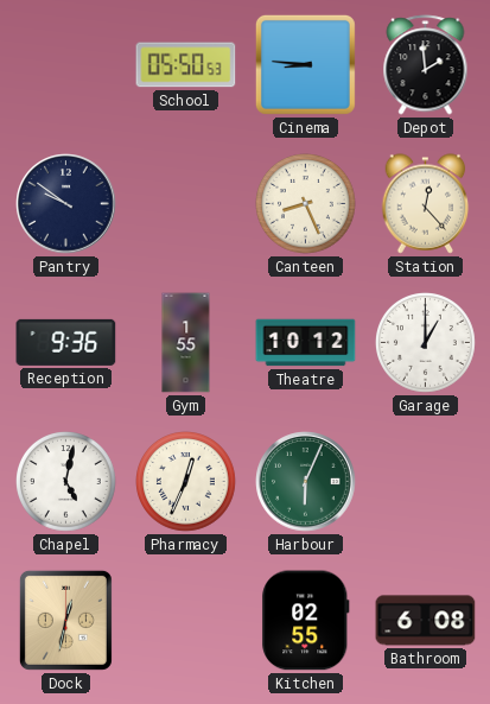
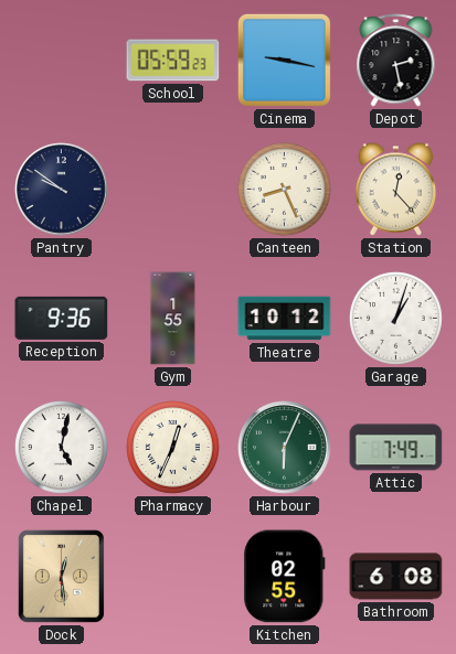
School: 05:50 -> 05:59 (173, 61)
Cinema: 8:46 -> 9:17 (284, 60)
Depot: 1:59 -> 2:28 (396, 61)
Garage: 1:00 -> 1:03 (396, 319)
Attic: none -> 7:49 (396, 448)
Dock: 12:32 -> 12:29 (61, 576)
